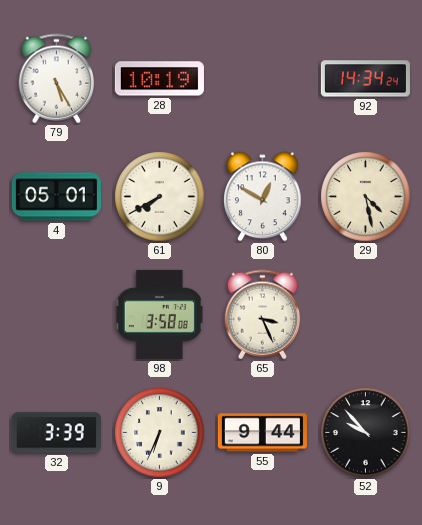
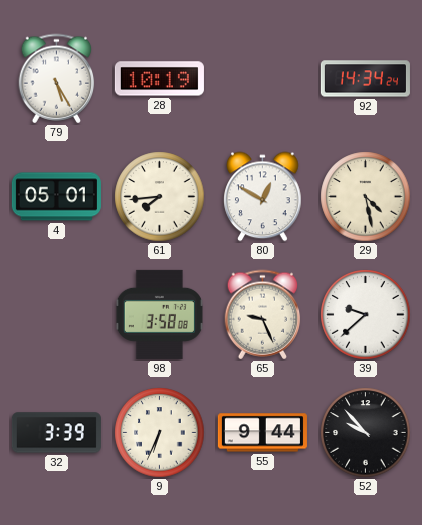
61: 7:40 -> 7:44 (160, 197)
65: 3:26 -> 9:26 (263, 315)
39: none -> 9:38 (366, 315)
